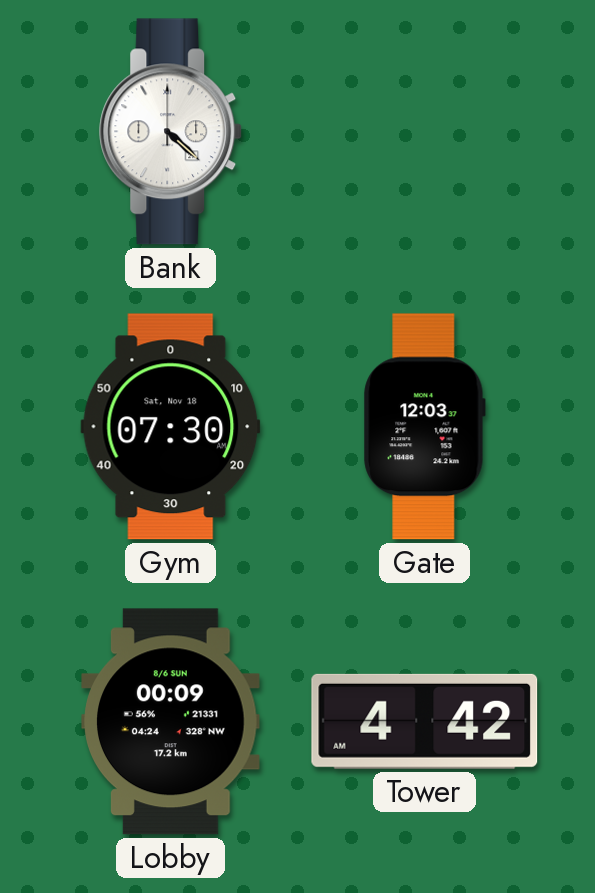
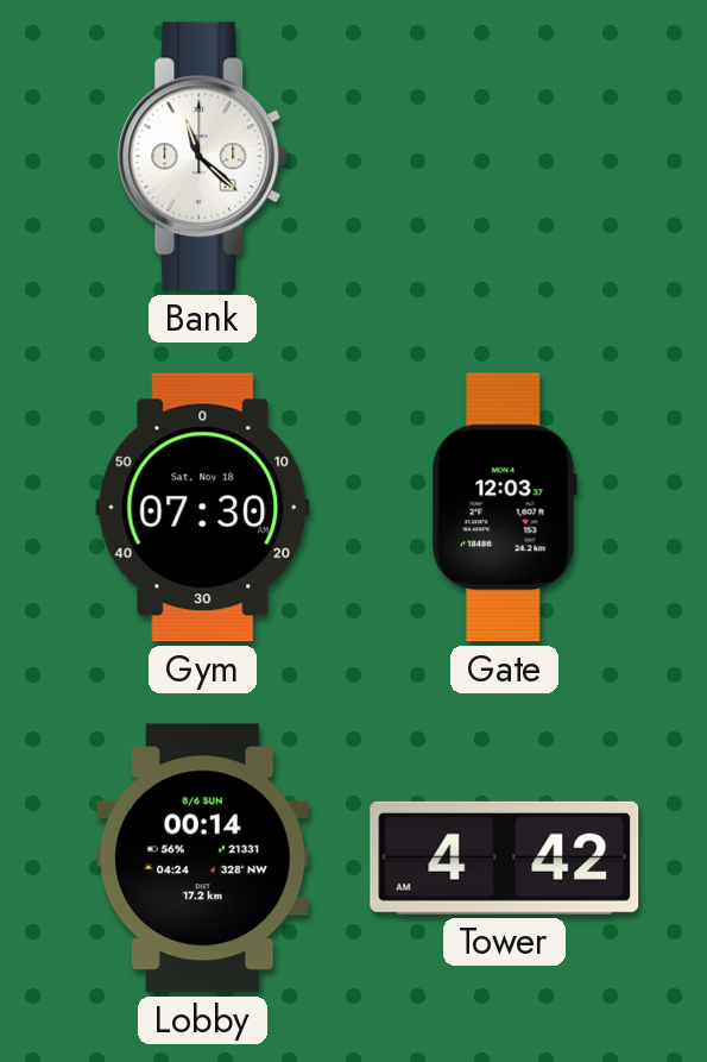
Bank: 4:22 -> 11:22 (203, 157)
Lobby: 00:09 -> 00:14 (203, 859)
